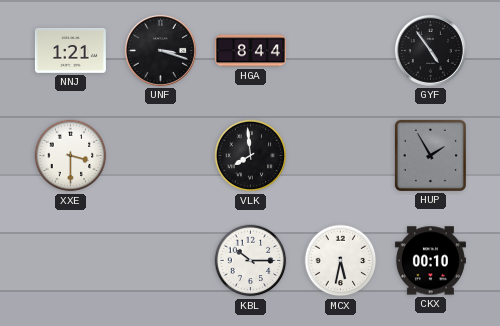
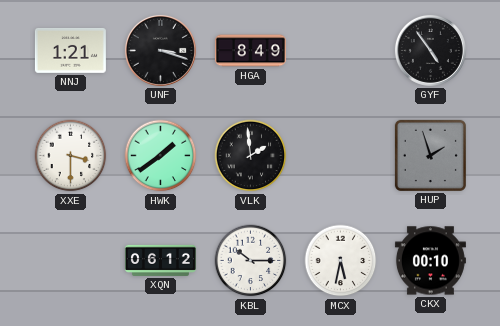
HGA: 8:44 -> 8:49 (250, 51)
HWK: none -> 1:39 (161, 156)
VLK: 7:59 -> 1:59 (251, 156)
HUP: 1:55 -> 1:57 (430, 155)
XQN: none -> 06:12 (160, 260)
